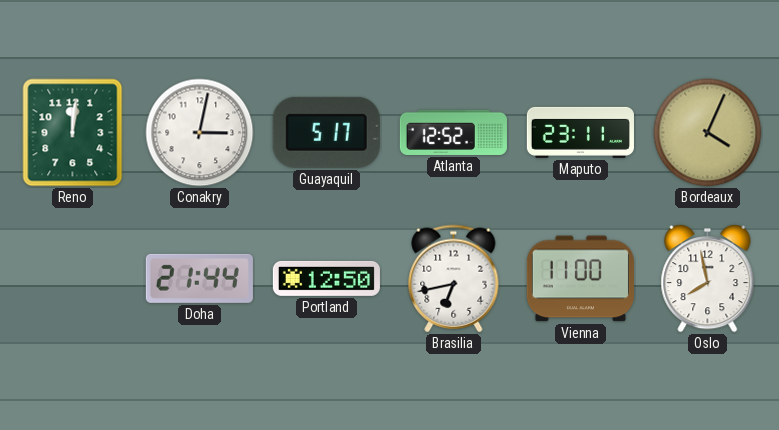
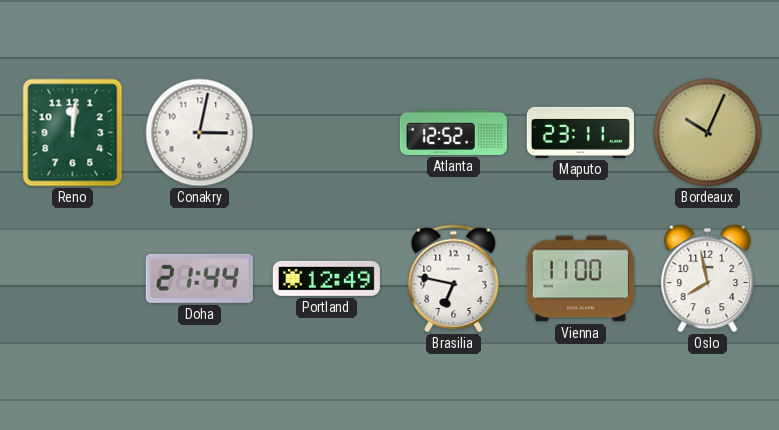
Guayaquil: 5:17 -> none (326, 132)
Bordeaux: 4:04 -> 10:04 (708, 133)
Portland: 12:50 -> 12:49 (326, 278)
Brasilia: 6:43 -> 6:47 (454, 279)
